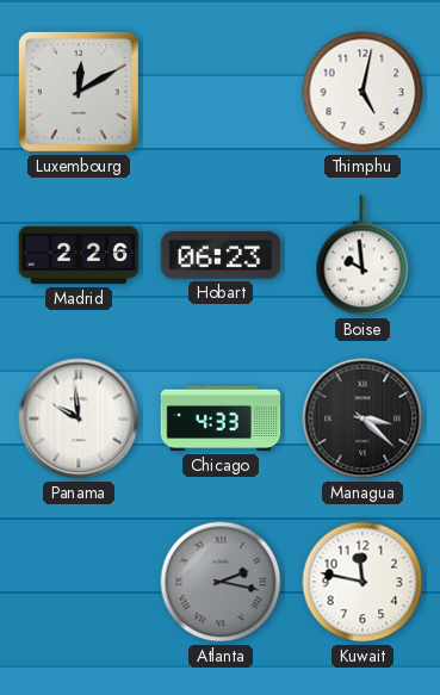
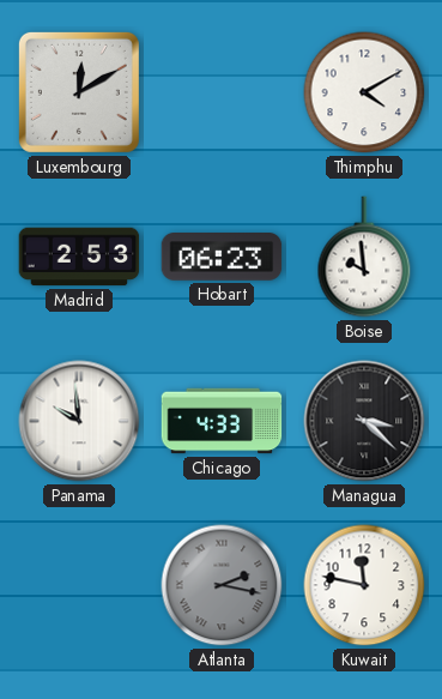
Thimphu: 5:02 -> 4:10 (364, 92)
Madrid: 2:26 -> 2:53 (79, 257)
